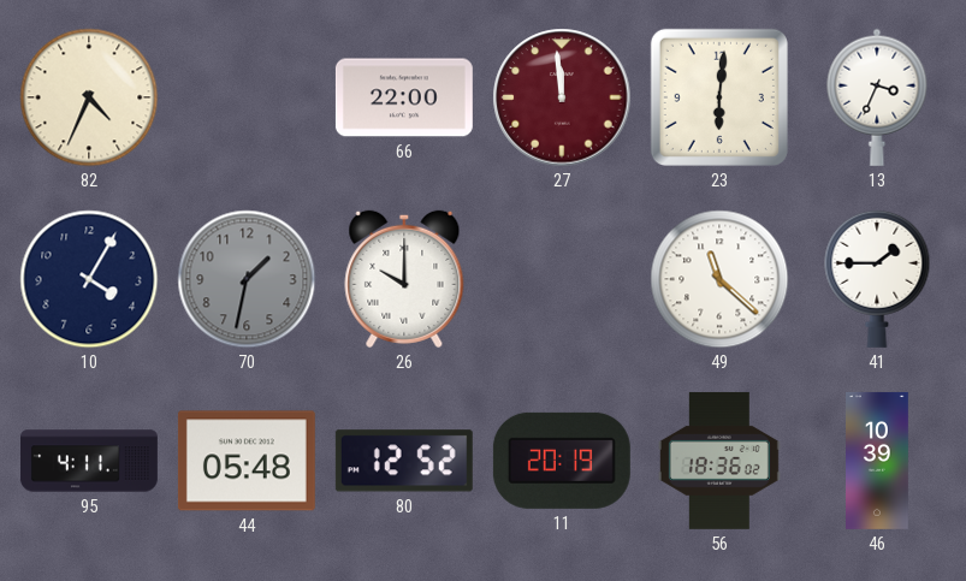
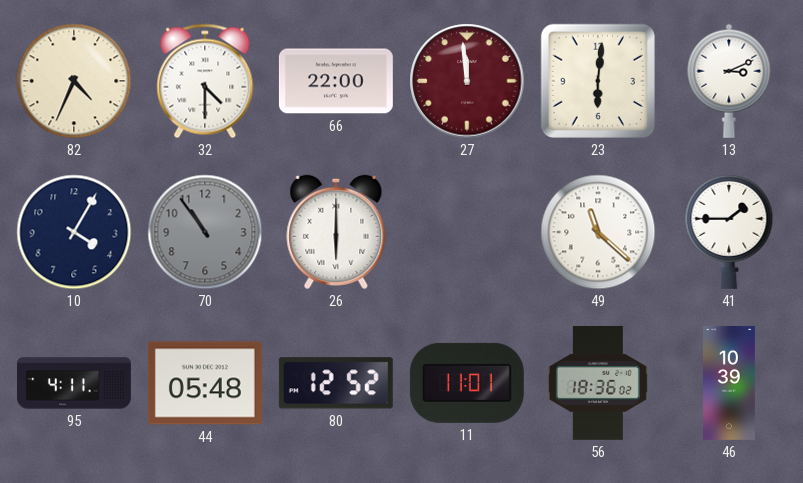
32: none -> 4:30 (205, 81)
13: 3:34 -> 3:11 (729, 81)
70: 1:32 -> 10:54 (205, 232)
26: 10:00 -> 6:00 (336, 232)
11: 20:19 -> 11:01 (467, 383)
